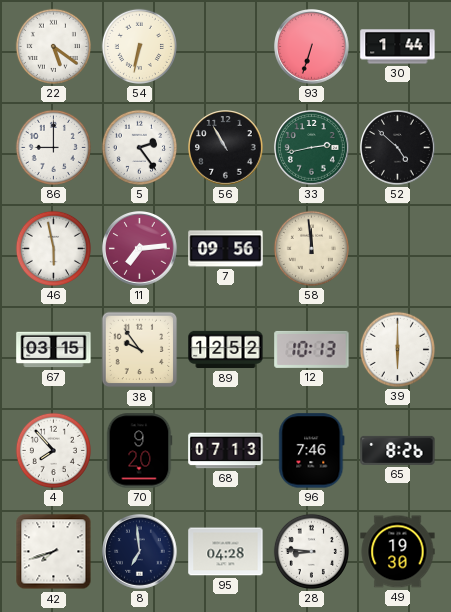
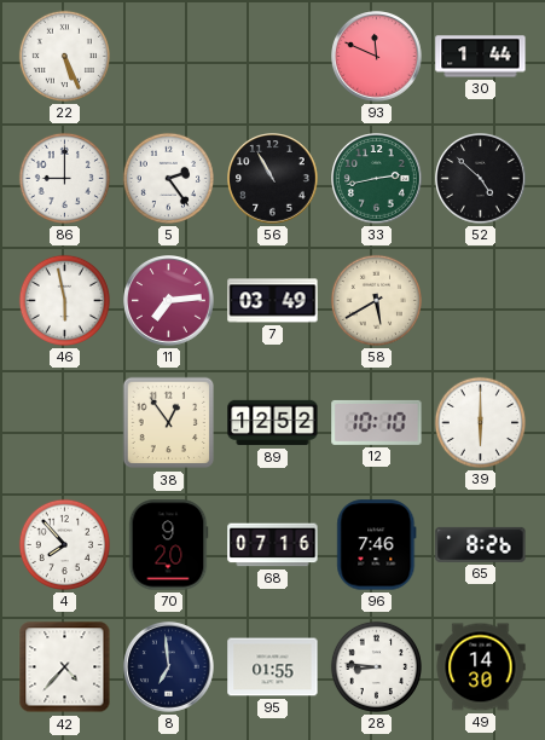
22: 5:21 -> 5:26 (64, 56)
54: 6:32 -> none (139, 46)
93: 6:33 -> 11:49 (377, 57)
7: 09:56 -> 03:49 (273, 301)
58: 11:59 -> 5:40 (376, 300)
67: 03:15 -> none (54, 350)
38: 9:54 -> 12:54 (169, 423)
12: 10:13 -> 10:10 (377, 422)
68: 07:13 -> 07:16 (273, 545)
42: 7:42 -> 4:37 (65, 667)
95: 04:28 -> 01:55 (273, 667)
49: 19:30 -> 14:30 (481, 667)
